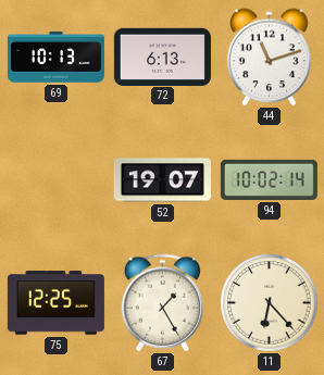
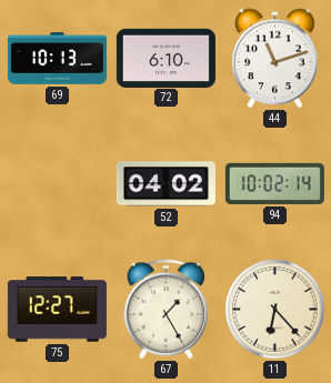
72: 6:13 -> 6:10 (165, 58)
52: 19:07 -> 04:02 (165, 184)
75: 12:25 -> 12:27 (57, 310)
